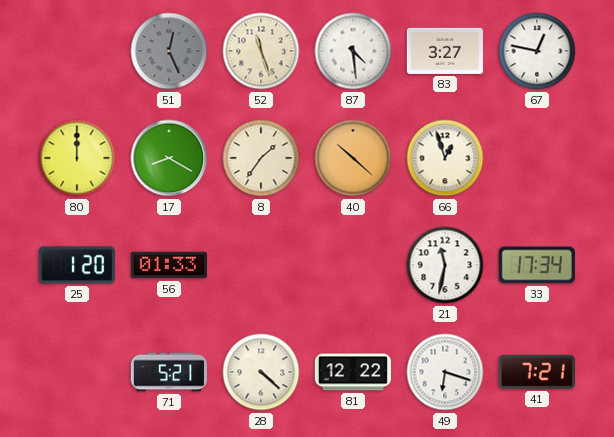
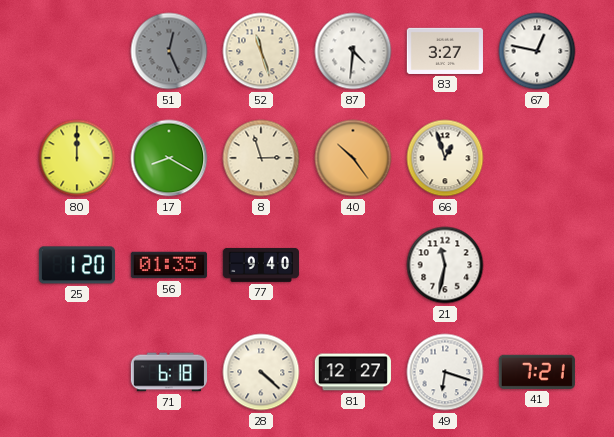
87: 4:29 -> 4:31 (353, 51)
8: 1:36 -> 2:57 (261, 158)
40: 10:22 -> 10:24 (353, 158)
56: 01:33 -> 01:35 (169, 265)
77: none -> 9:40 (260, 265)
33: 17:34 -> none (537, 265)
71: 5:21 -> 6:18 (168, 372)
81: 12:22 -> 12:27 (353, 372)
